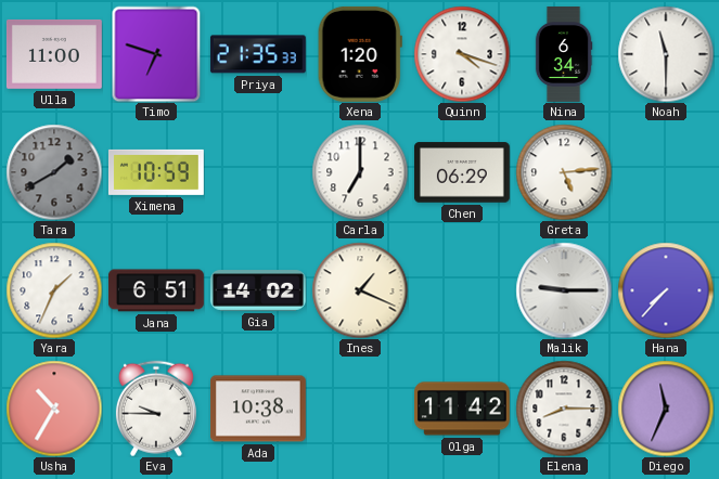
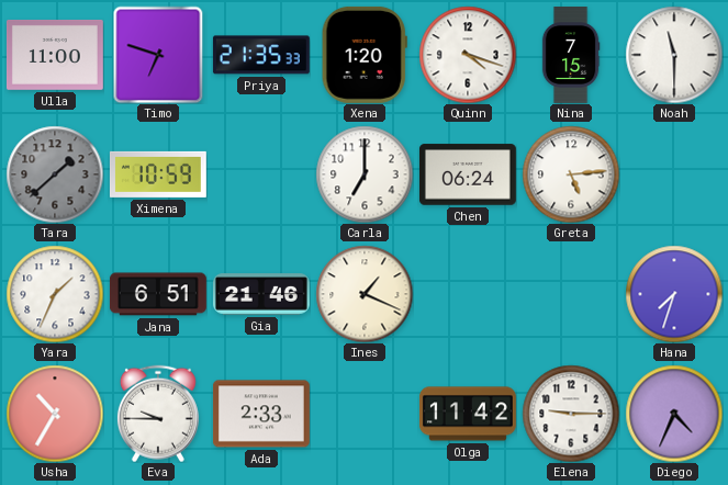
Nina: 6:34 -> 7:15 (571, 56)
Tara: 1:40 -> 1:38 (55, 174)
Chen: 06:29 -> 06:24 (468, 174)
Gia: 14:02 -> 21:46 (261, 294)
Malik: 9:15 -> none (564, 290)
Hana: 7:37 -> 7:33 (674, 294)
Ada: 10:38 -> 2:33 (261, 414)
Elena: 8:15 -> 9:15 (571, 414)
Diego: 11:34 -> 4:34 (674, 414)
